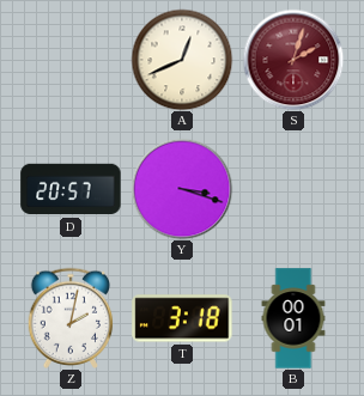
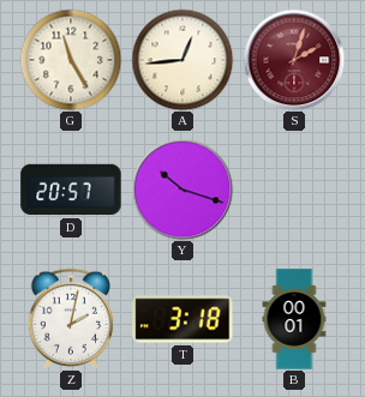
G: none -> 11:25 (71, 60)
A: 12:41 -> 12:44 (182, 60)
Y: 3:18 -> 10:18 (182, 190)
